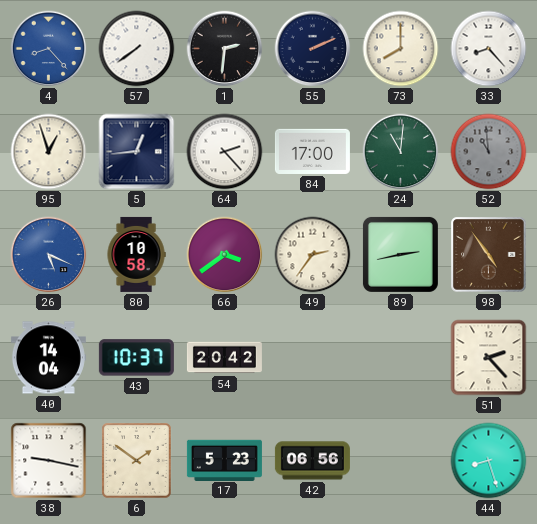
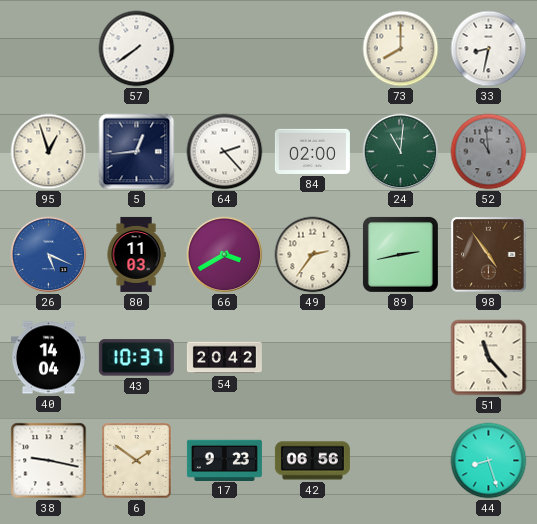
4: 8:23 -> none (49, 49)
1: 2:31 -> none (225, 49)
55: 2:11 -> none (313, 49)
33: 8:23 -> 8:32 (489, 49)
84: 17:00 -> 02:00 (312, 151)
80: 10:58 -> 11:03 (136, 254)
66: 3:39 -> 3:40 (225, 255)
51: 2:23 -> 11:23 (489, 358)
17: 5:23 -> 9:23 (224, 460)
